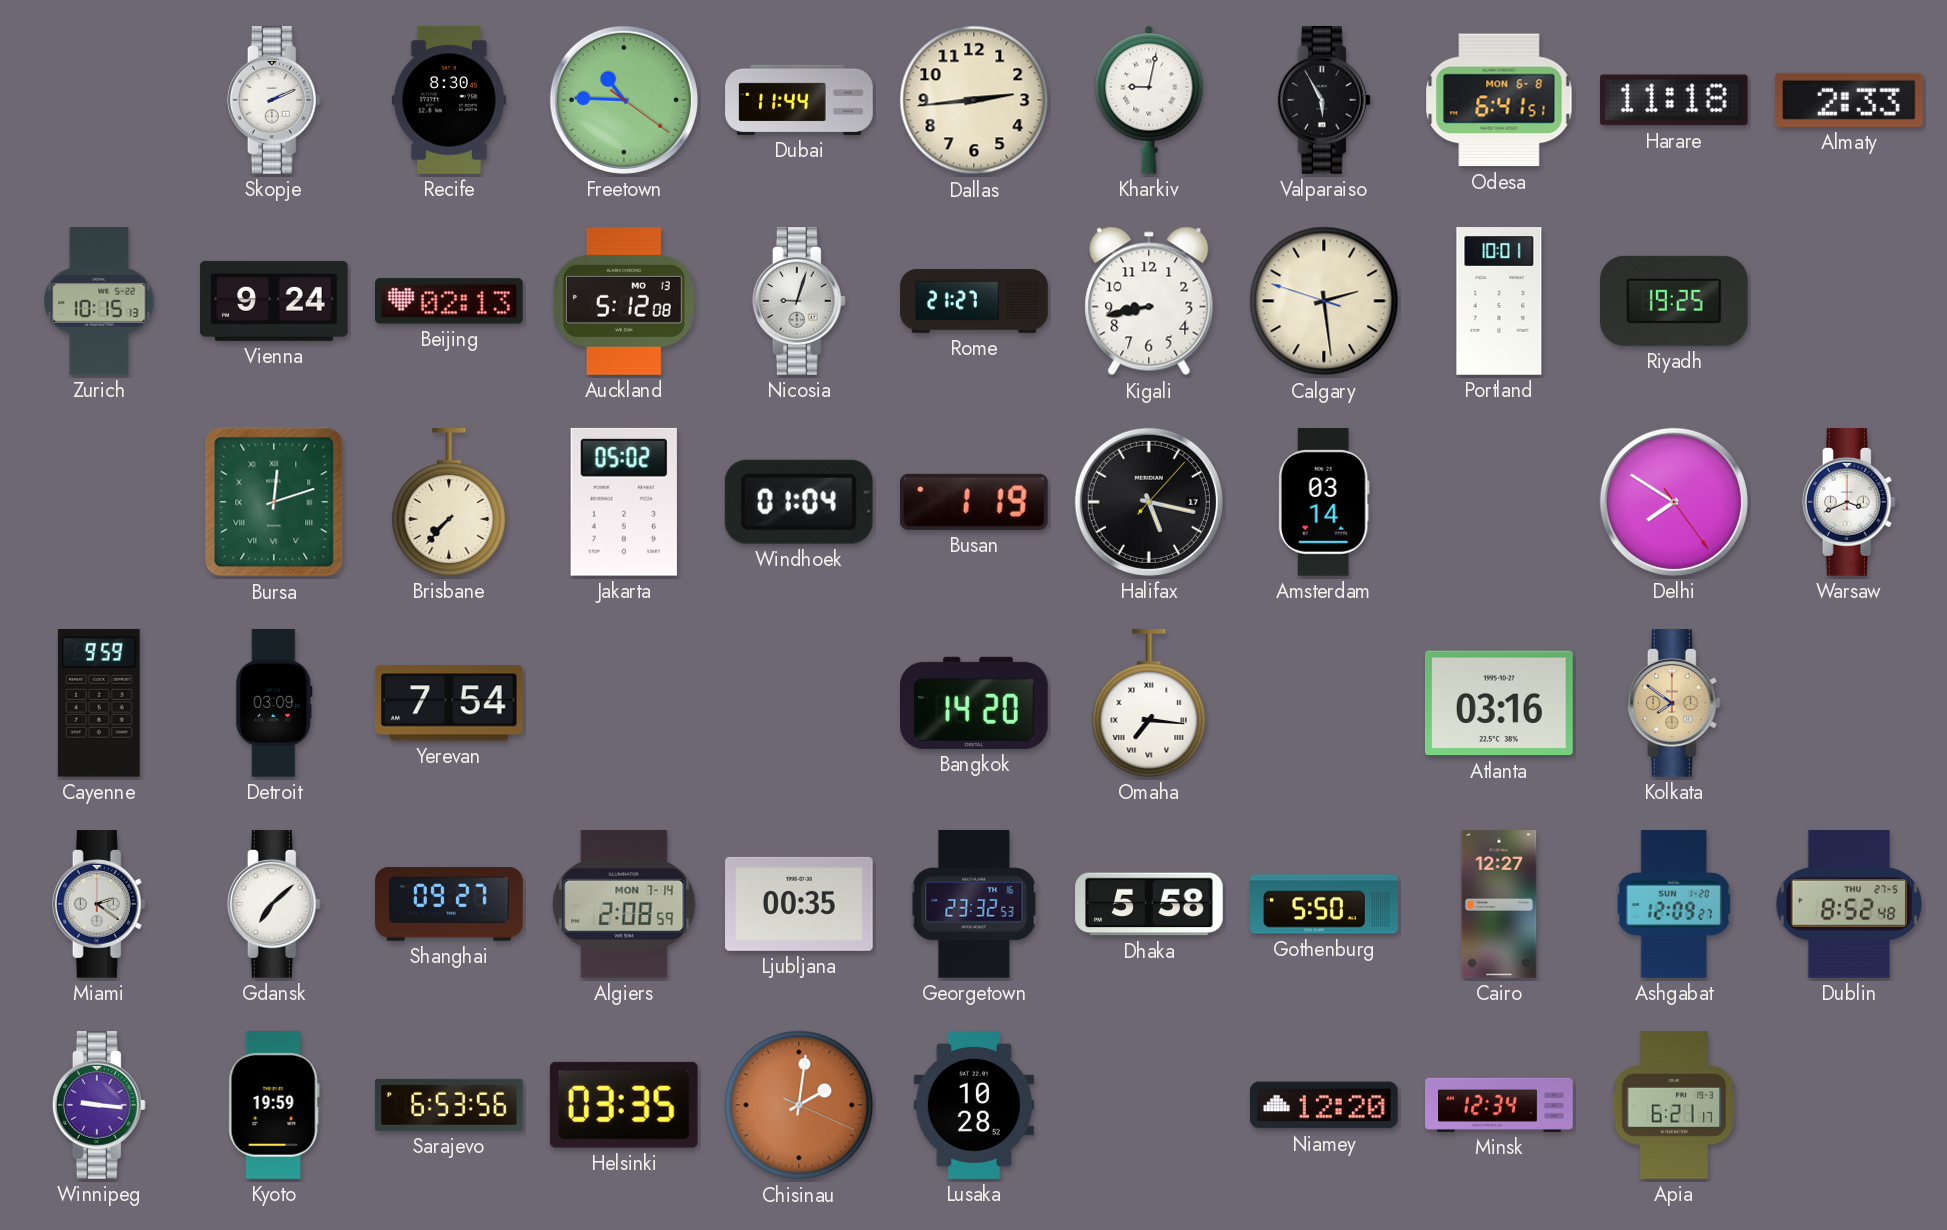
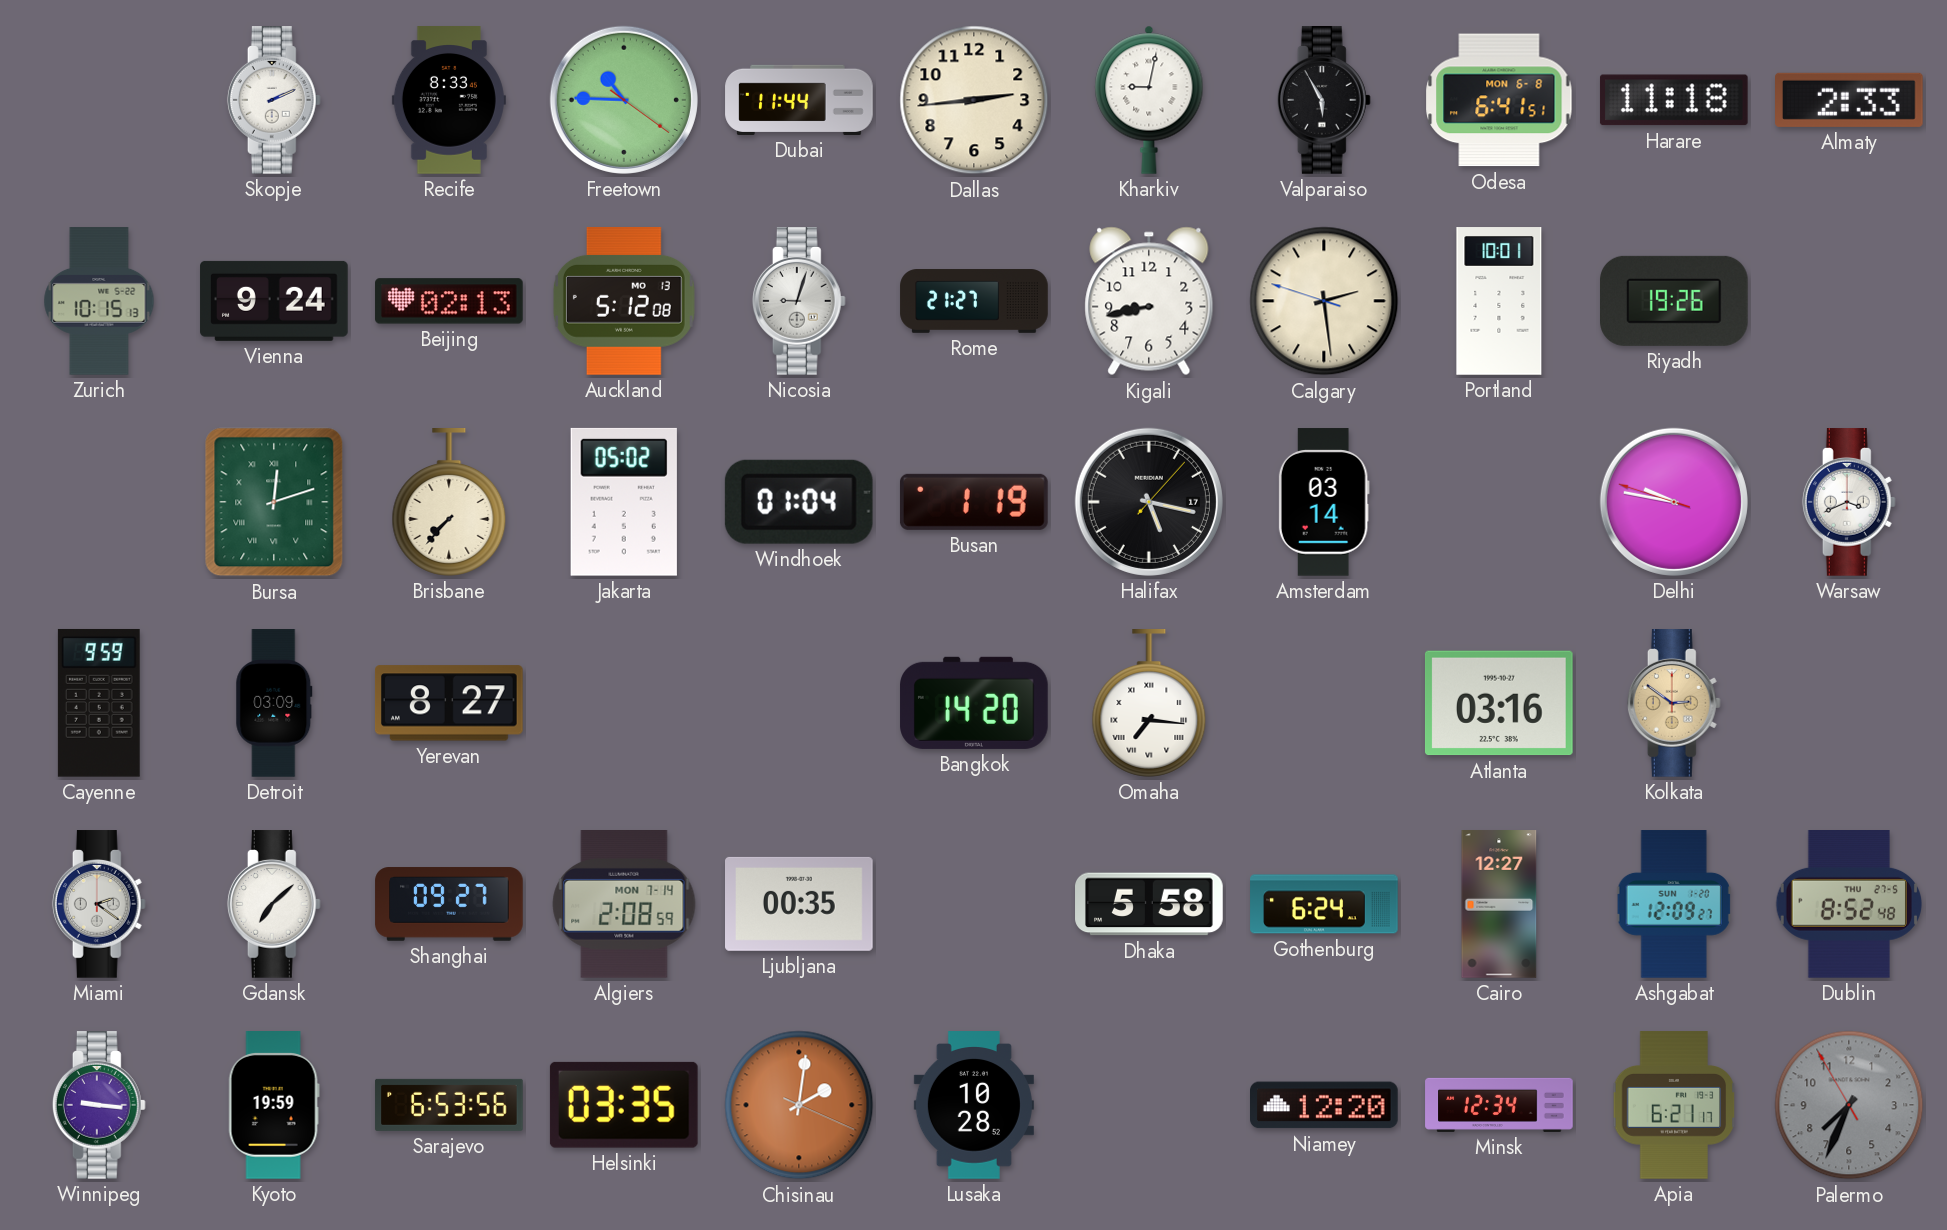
Recife: 8:30 -> 8:33 (449, 100)
Riyadh: 19:25 -> 19:26 (1675, 301)
Delhi: 7:50 -> 9:46 (1674, 502)
Yerevan: 7:54 -> 8:27 (449, 703)
Kolkata: 7:51 -> 2:51 (1674, 703)
Georgetown: 23:32 -> none (974, 904)
Gothenburg: 5:50 -> 6:24 (1324, 904)
Palermo: none -> 7:33 (1849, 1105)
